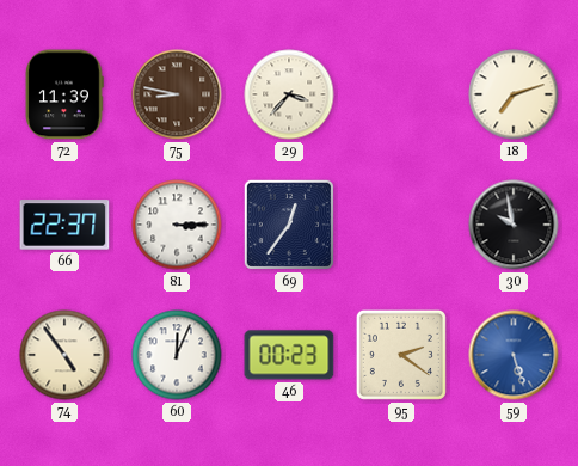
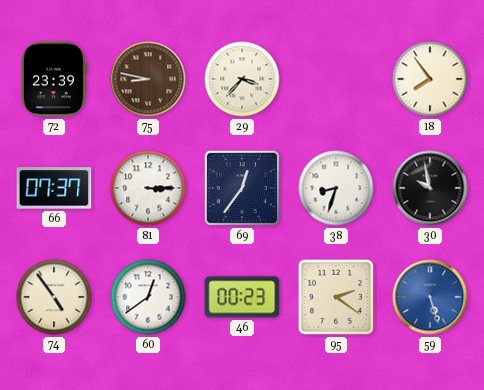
72: 11:39 -> 23:39 (54, 79)
18: 7:12 -> 7:54 (430, 79)
66: 22:37 -> 07:37 (54, 188)
38: none -> 8:33 (336, 188)
60: 12:04 -> 12:39 (148, 297)
